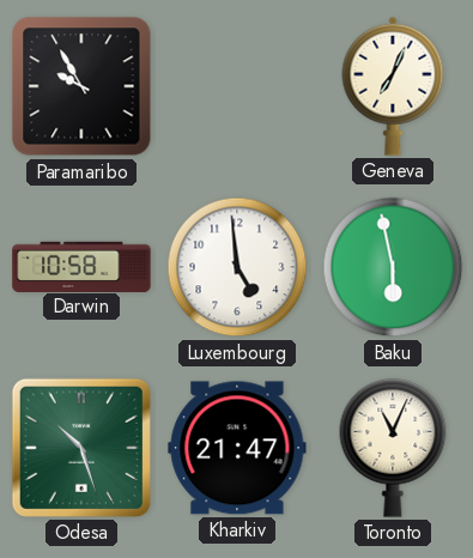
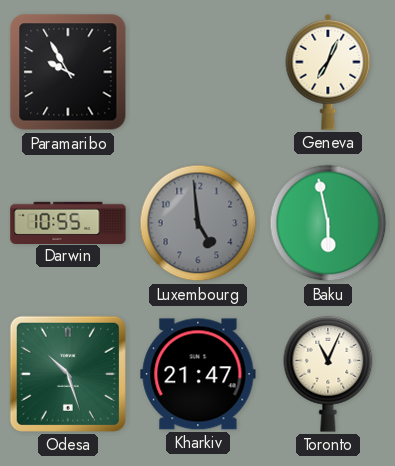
Darwin: 10:58 -> 10:55 (68, 222)
Luxembourg dial: white -> grey (198, 223)
